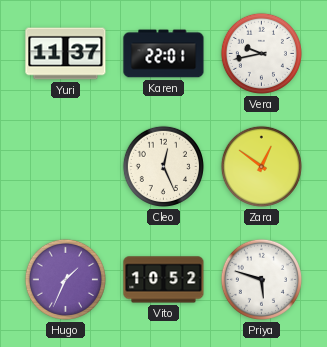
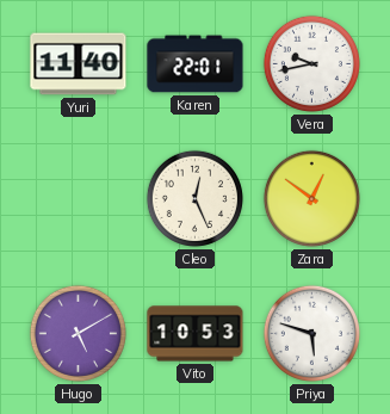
Yuri: 11:37 -> 11:40 (79, 64)
Hugo: 1:34 -> 5:10 (78, 333)
Vito: 10:52 -> 10:53 (196, 334)
